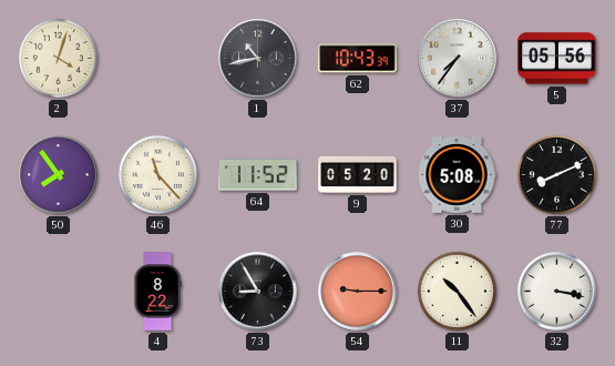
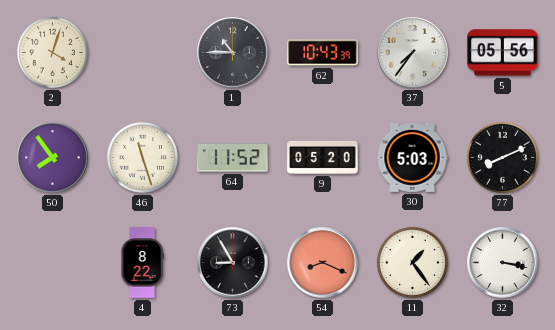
1: 10:43 -> 10:45 (233, 53)
46: 11:23 -> 11:27 (142, 157)
30: 5:08 -> 5:03 (412, 158)
54: 9:15 -> 8:19 (323, 263)
11: 10:24 -> 1:24 (412, 262)
